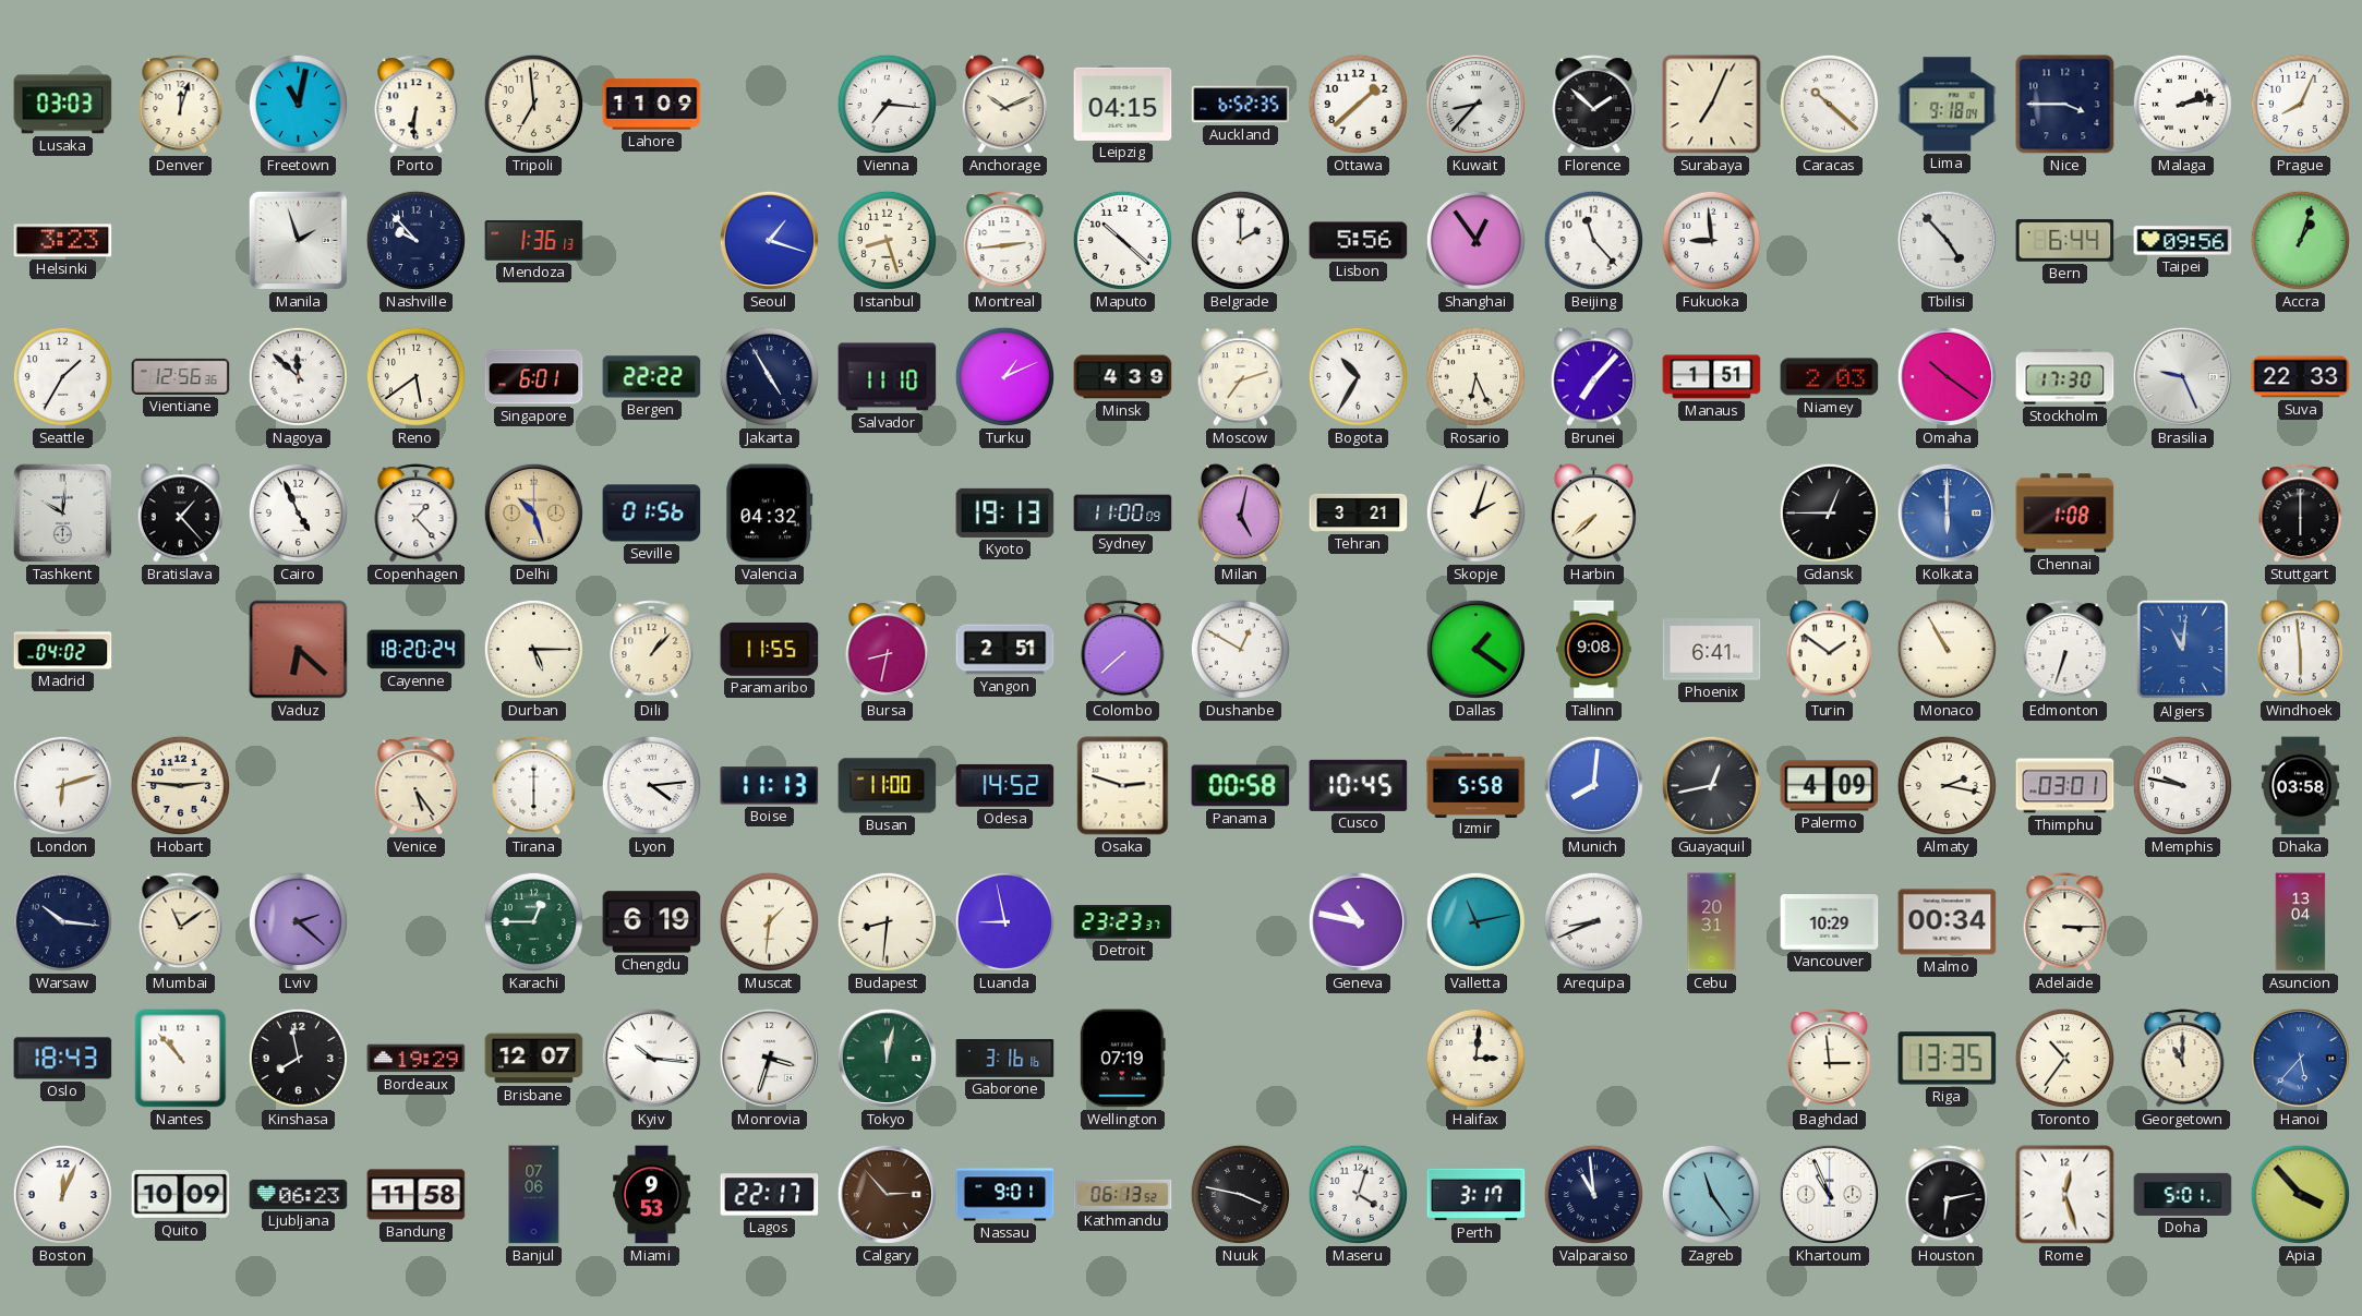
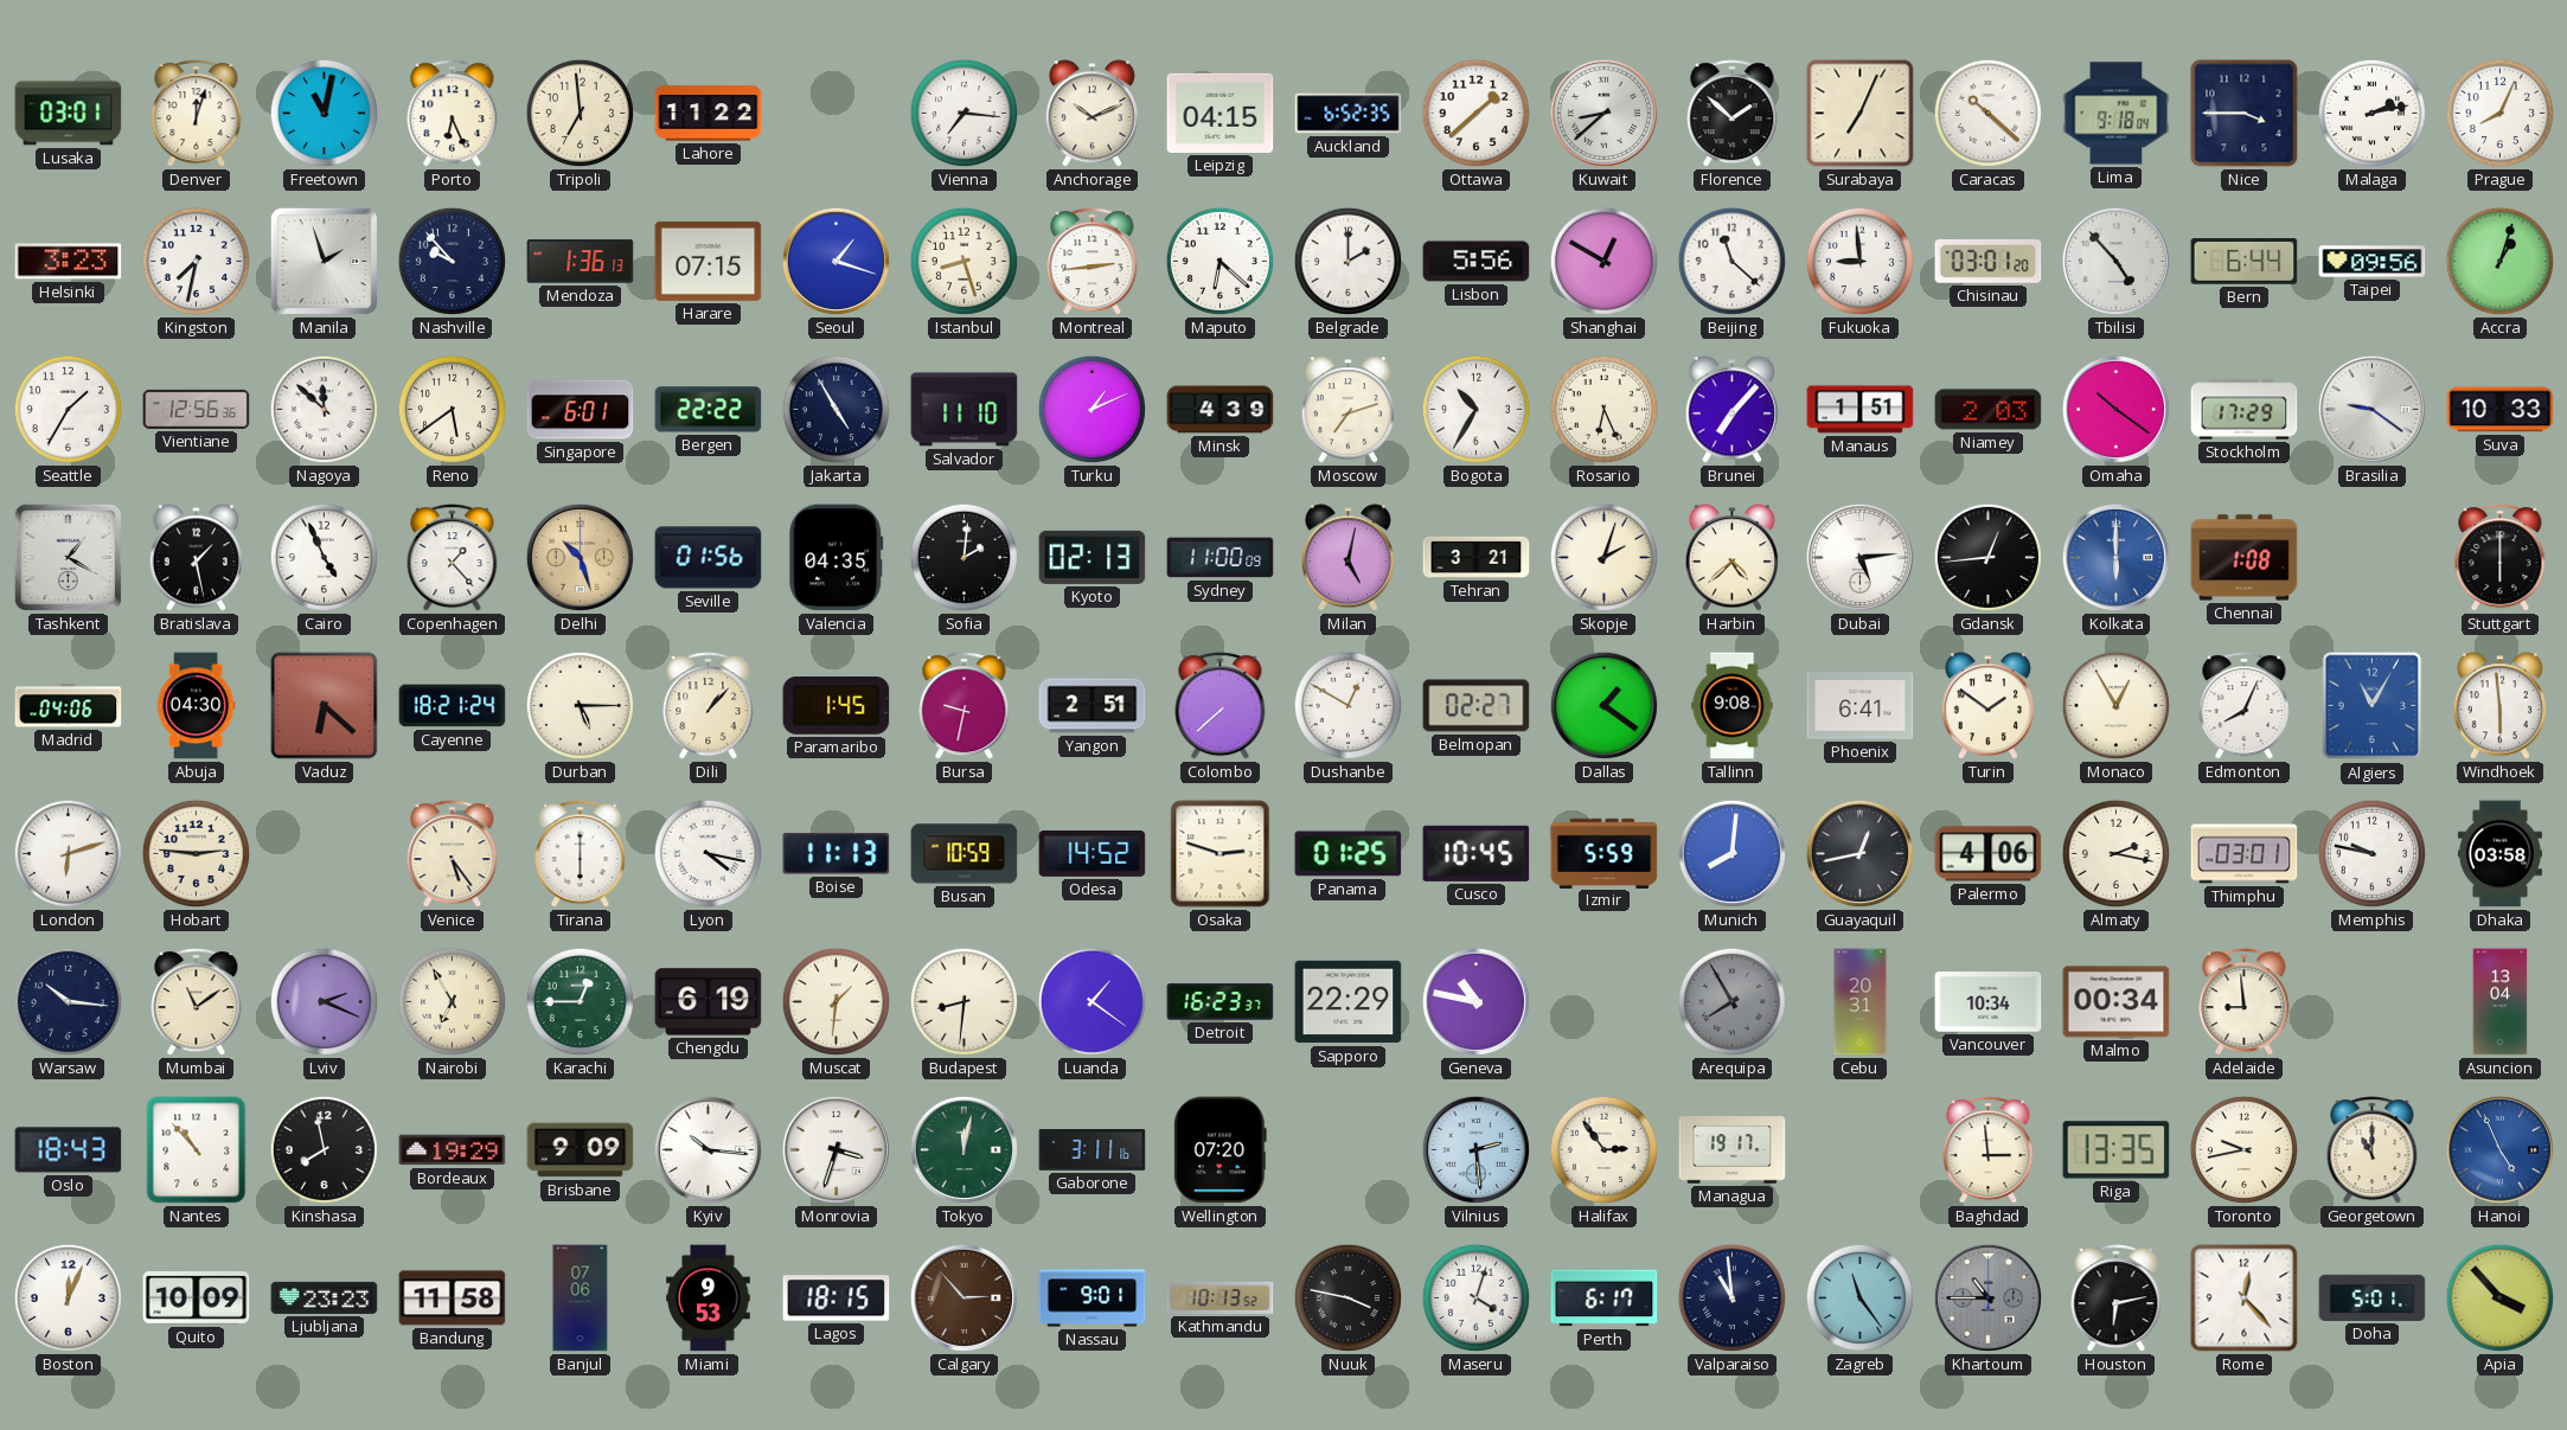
Lusaka: 03:03 -> 03:01 (69, 114)
Porto: 6:31 -> 6:26 (453, 114)
Lahore: 11:09 -> 11:22 (709, 114)
Kuwait: 8:37 -> 8:38 (1603, 113)
Kingston: none -> 7:32 (196, 261)
Harare: none -> 07:15 (709, 261)
Maputo: 10:22 -> 6:22 (1220, 261)
Shanghai: 12:54 -> 12:50 (1603, 261)
Beijing: 11:23 -> 11:22 (1731, 261)
Chisinau: none -> 03:01 (1989, 261)
Stockholm: 17:30 -> 17:29 (2245, 410)
Brasilia: 9:26 -> 9:21 (2371, 409)
Suva: 22:33 -> 10:33 (2501, 410)
Tashkent: 10:01 -> 1:20 (68, 557)
Bratislava: 1:23 -> 1:28 (196, 558)
Valencia: 04:32 -> 04:35 (837, 558)
Sofia: none -> 2:01 (964, 557)
Kyoto: 19:13 -> 02:13 (1093, 557)
Harbin: 7:38 -> 4:38 (1731, 558)
Dubai: none -> 5:14 (1859, 557)
Gdansk: 12:45 -> 12:44 (1987, 557)
Madrid: 04:02 -> 04:06 (69, 706)
Abuja: none -> 04:30 (196, 706)
Cayenne: 18:20 -> 18:21 (453, 706)
Paramaribo: 11:55 -> 1:45 (837, 706)
Bursa: 8:32 -> 9:32 (965, 706)
Belmopan: none -> 02:27 (1477, 706)
Monaco: 10:55 -> 12:55 (2115, 705)
Edmonton: 6:33 -> 8:04 (2245, 706)
Algiers: 11:01 -> 11:05 (2373, 706)
Lyon: 4:14 -> 4:17 (708, 853)
Busan: 11:00 -> 10:59 (965, 854)
Panama: 00:58 -> 01:25 (1349, 854)
Izmir: 5:58 -> 5:59 (1605, 853)
Palermo: 4:09 -> 4:06 (1989, 854)
Lviv: 2:22 -> 2:19 (324, 1001)
Nairobi: none -> 6:55 (452, 1001)
Luanda: 8:58 -> 1:21 (1092, 1001)
Detroit: 23:23 -> 16:23 (1221, 1002)
Sapporo: none -> 22:29 (1349, 1002)
Valletta: 11:13 -> none (1475, 921)
Arequipa: 8:41 -> 7:55 (1731, 1001)
Arequipa dial: white -> grey (1731, 1001)
Vancouver: 10:29 -> 10:34 (1989, 1002)
Adelaide: 3:15 -> 8:59 (2245, 1002)
Brisbane: 12:07 -> 9:09 (581, 1150)
Gaborone: 3:16 -> 3:11 (1093, 1150)
Wellington: 07:19 -> 07:20 (1220, 1150)
Vilnius: none -> 2:29 (1475, 1149)
Halifax: 3:01 -> 2:54 (1603, 1149)
Managua: none -> 19:17 (1733, 1150)
Toronto: 10:36 -> 9:43 (2243, 1149)
Hanoi: 5:37 -> 4:56 (2499, 1149)
Ljubljana: 06:23 -> 23:23 (325, 1297)
Lagos: 22:17 -> 18:15 (837, 1298)
Kathmandu: 06:13 -> 10:13 (1221, 1297)
Perth: 3:17 -> 6:17 (1605, 1298)
Khartoum: 10:56 -> 10:45 (1987, 1297)
Khartoum dial: white -> grey (1987, 1297)
Rome: 12:27 -> 12:23 (2245, 1298)
